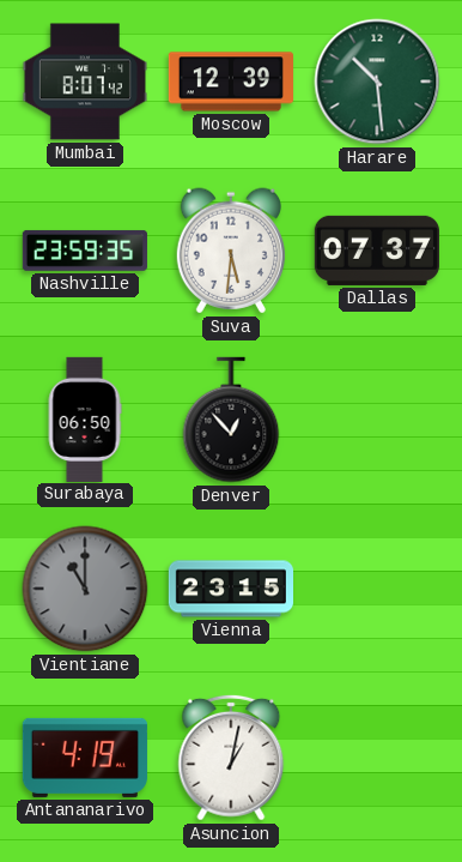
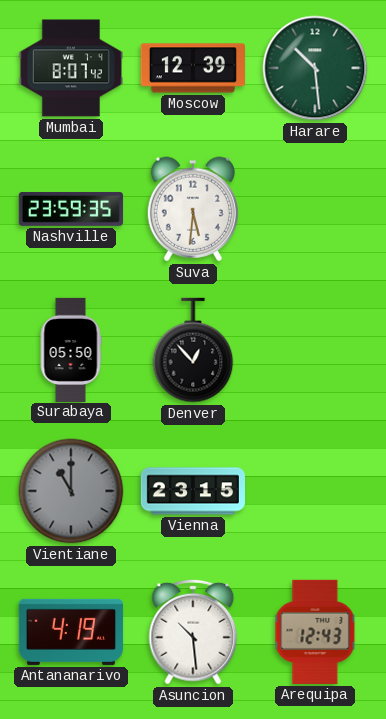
Dallas: 07:37 -> none (377, 251)
Surabaya: 06:50 -> 05:50 (71, 349)
Asuncion: 1:02 -> 10:29 (193, 632)
Arequipa: none -> 12:43 (315, 632)
